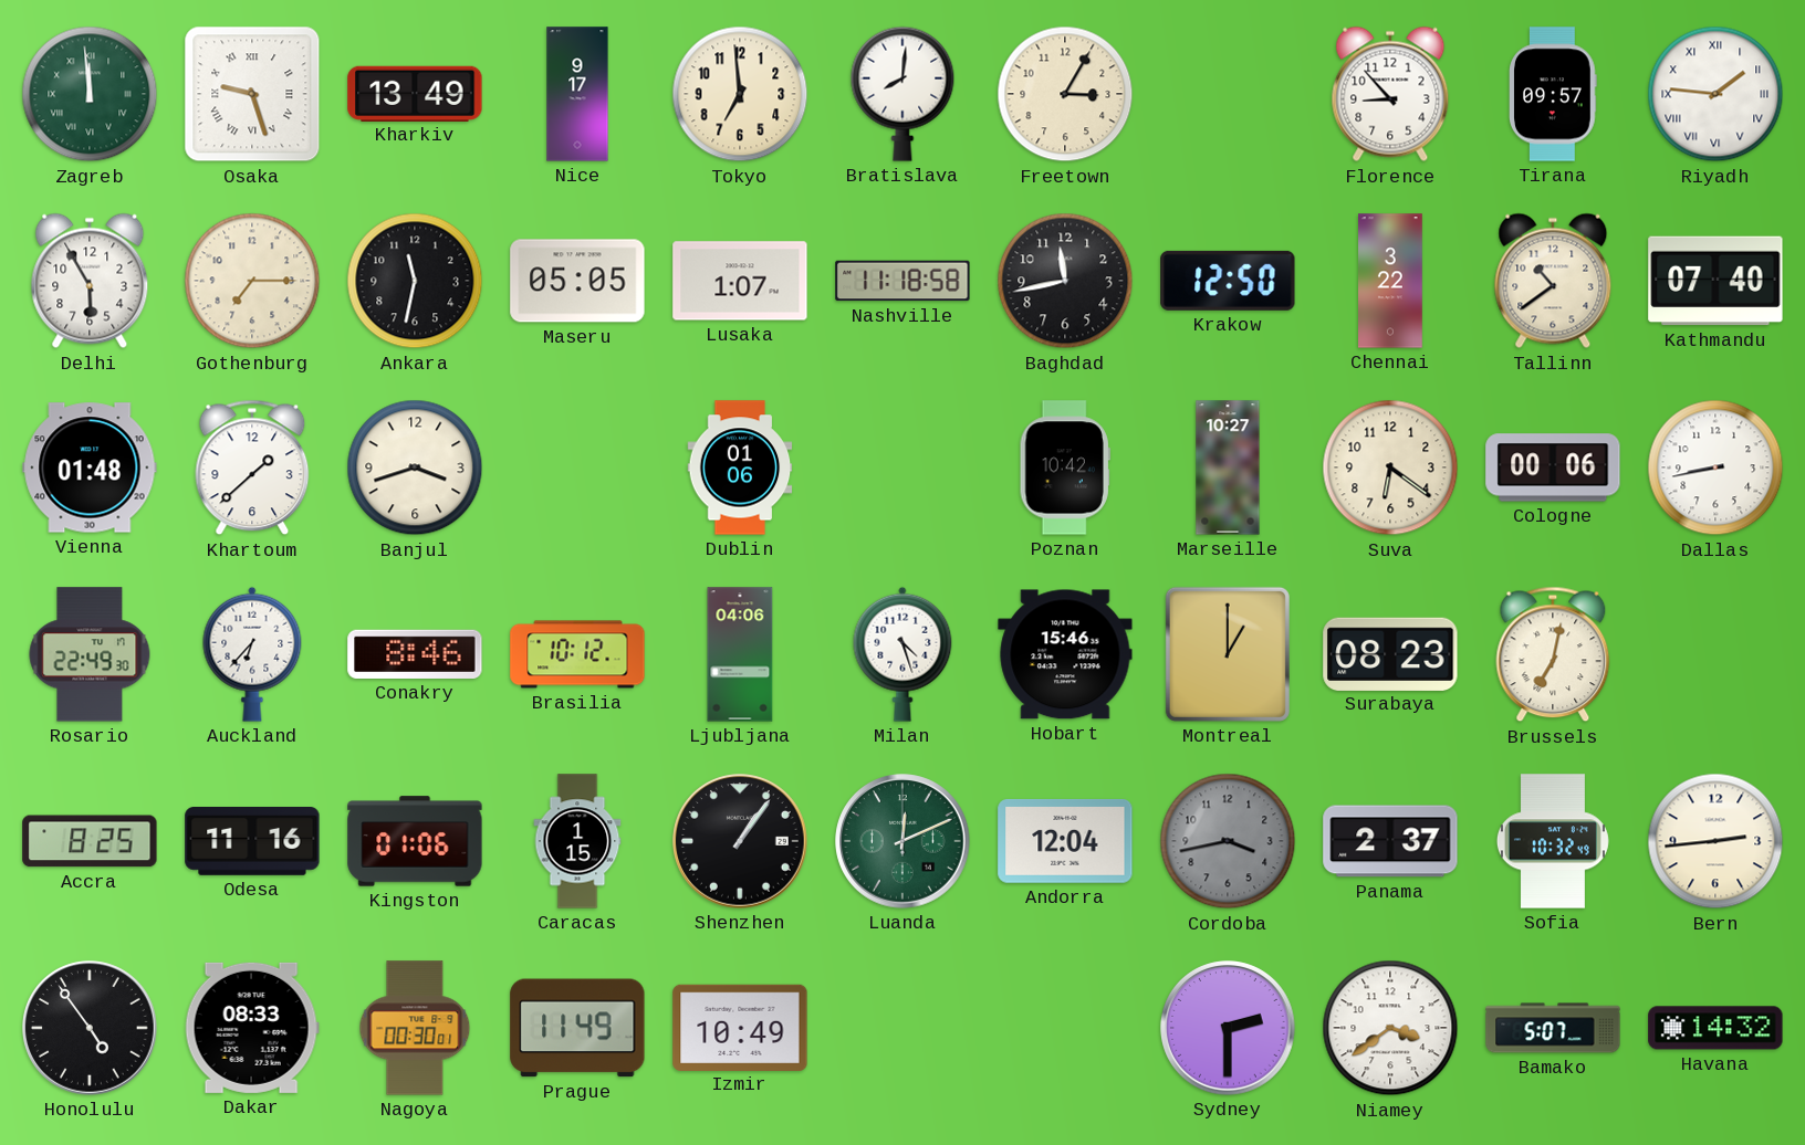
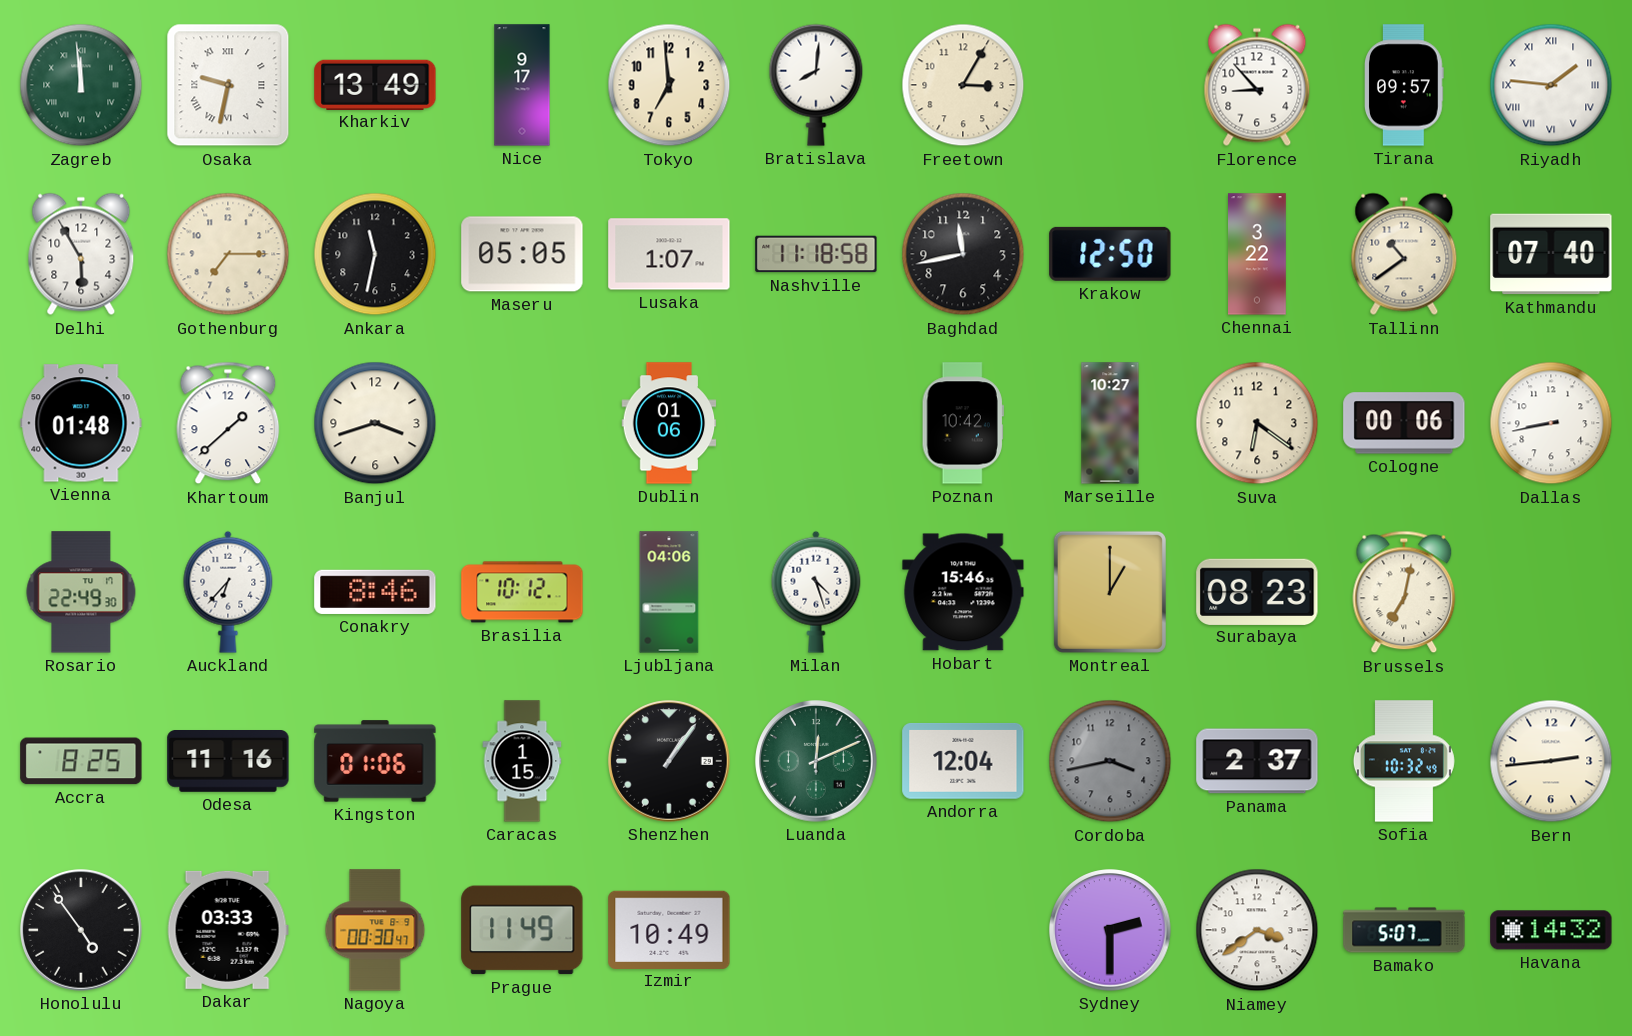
Osaka: 9:27 -> 9:32 (228, 85)
Dakar: 08:33 -> 03:33 (228, 930)
Nagoya: 00:30:01 -> 00:30:47 (375, 930)
